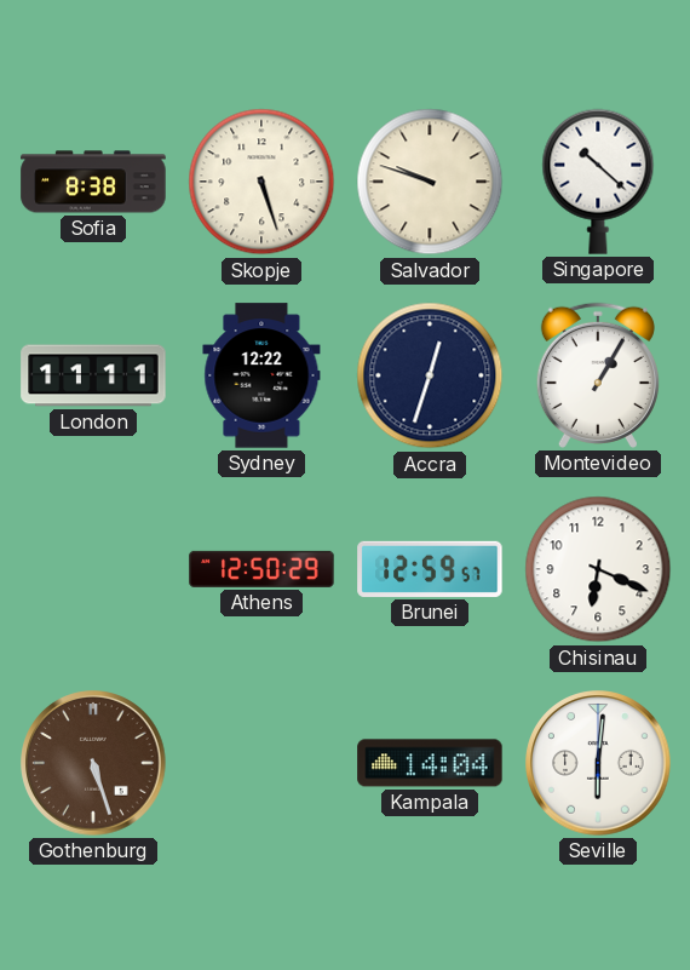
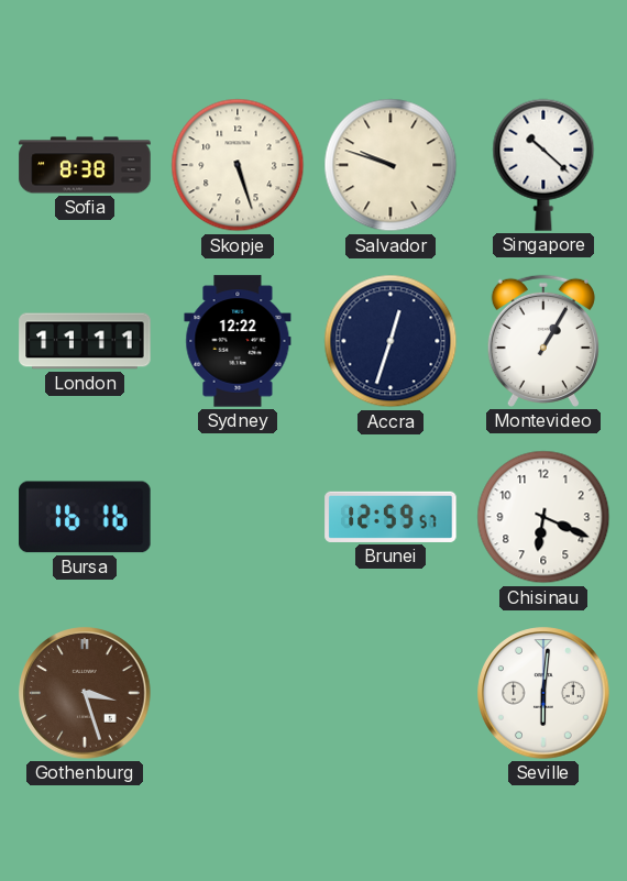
Bursa: none -> 16:16 (85, 517)
Athens: 12:50 -> none (261, 569)
Gothenburg: 5:27 -> 3:27 (85, 693)
Kampala: 14:04 -> none (430, 763)
